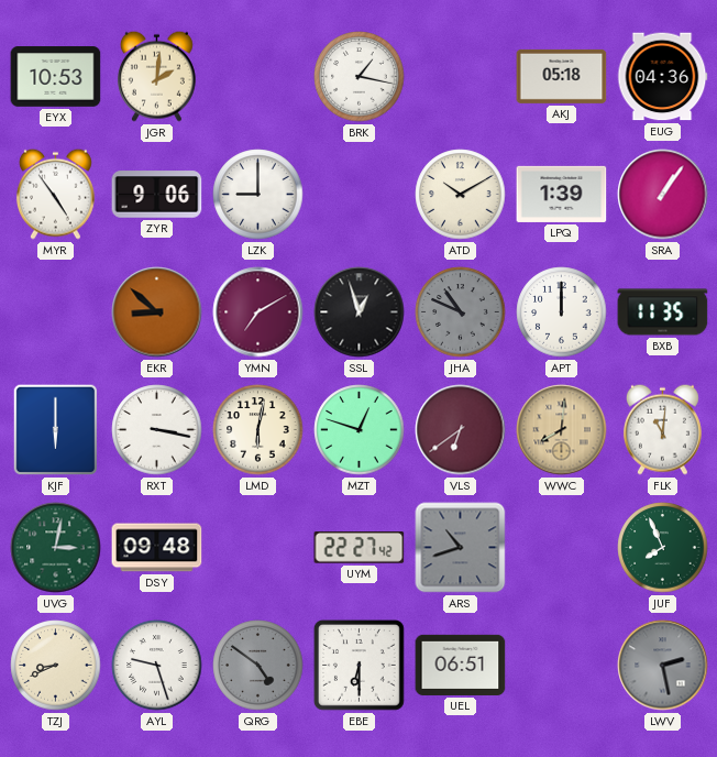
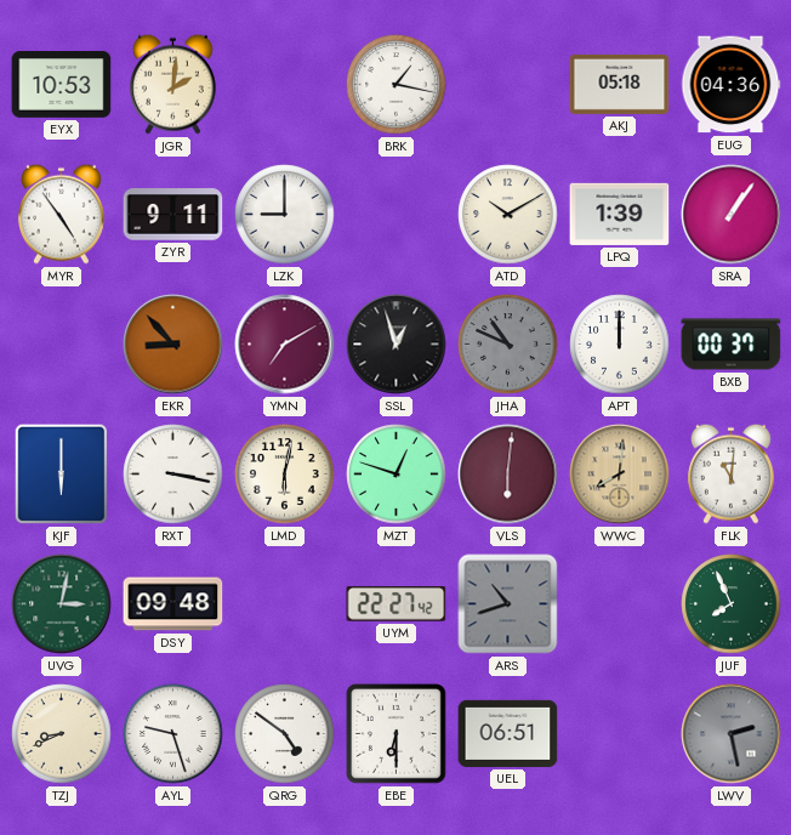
ZYR: 9:06 -> 9:11 (173, 215)
EKR: 8:52 -> 8:53 (173, 345)
BXB: 11:35 -> 00:37 (732, 345)
VLS: 6:39 -> 6:01 (508, 475)
QRG dial: grey -> white (285, 734)
